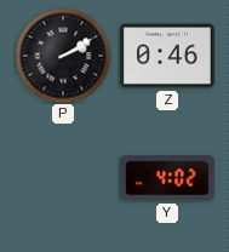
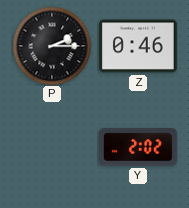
P: 2:10 -> 2:15 (52, 46)
Y: 4:02 -> 2:02 (139, 147)
